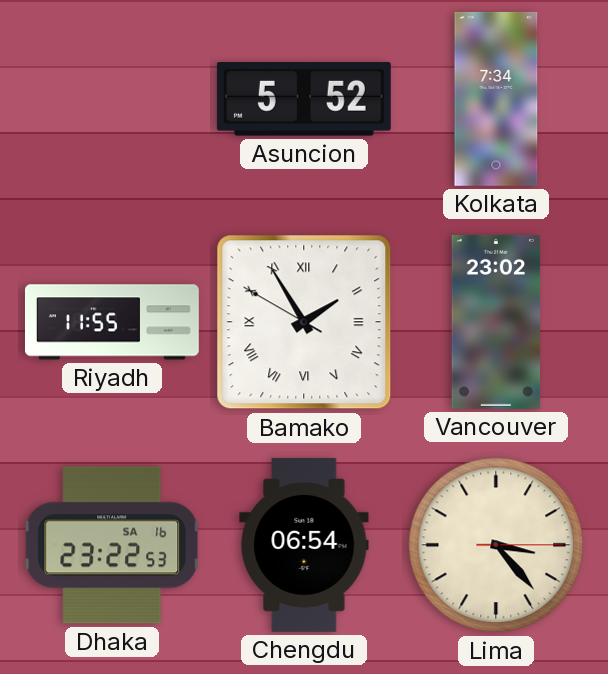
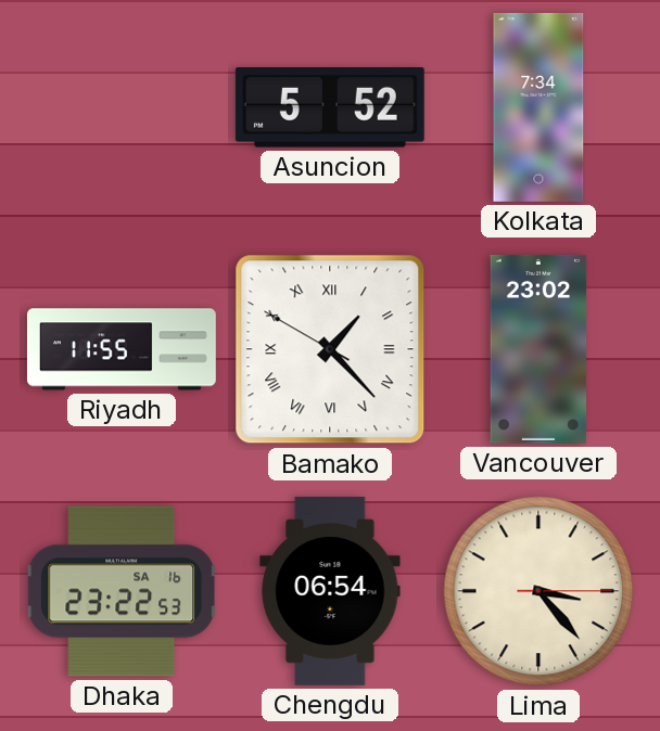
Bamako: 1:54 -> 1:22 (330, 349)
